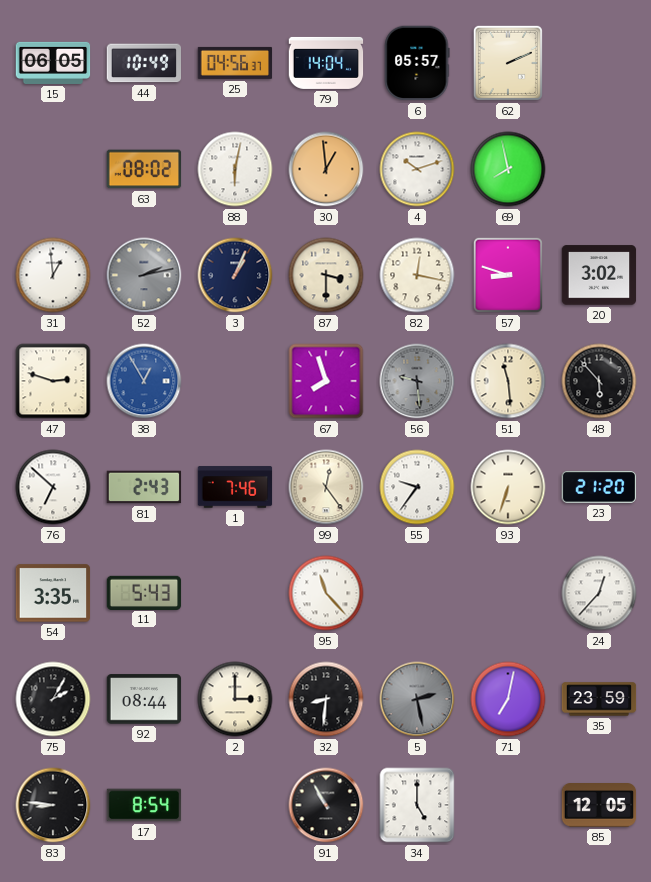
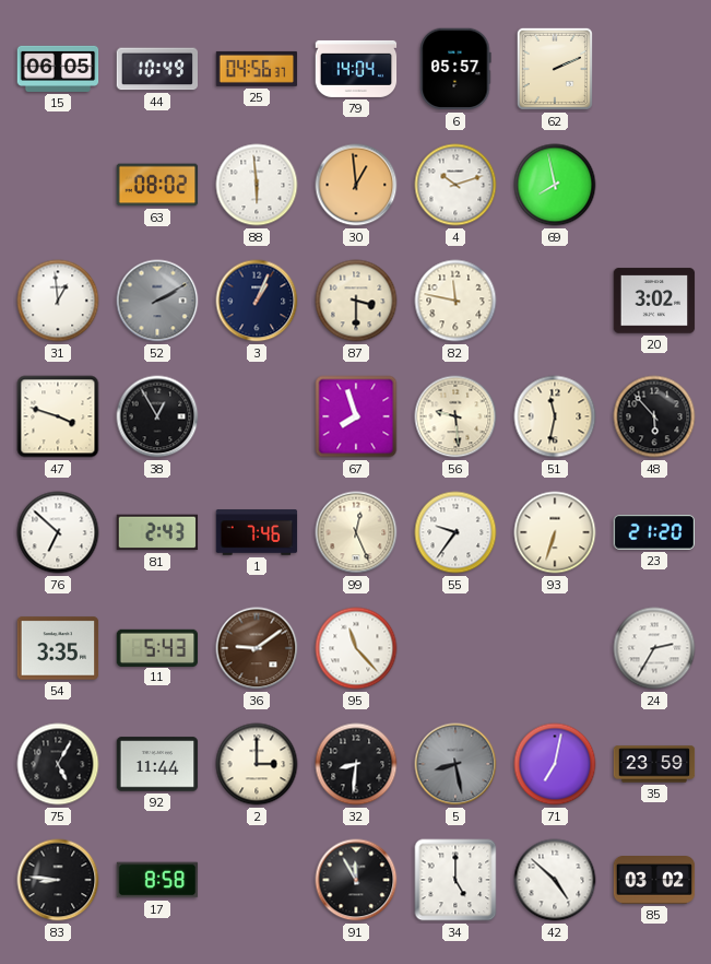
88: 6:02 -> 5:59 (257, 185)
52: 2:13 -> 2:10 (157, 301)
82: 12:17 -> 11:47 (455, 301)
57: 8:48 -> none (508, 275)
47: 2:48 -> 3:48 (58, 416)
38 dial: blue -> black (157, 416)
56 dial: grey -> cream (455, 416)
51: 11:29 -> 11:32 (555, 416)
99: 12:24 -> 12:26 (356, 532)
36: none -> 9:09 (257, 648)
24: 12:37 -> 2:35 (654, 648)
75: 2:05 -> 5:05 (58, 764)
92: 08:44 -> 11:44 (157, 764)
5: 2:28 -> 8:28 (455, 764)
17: 8:54 -> 8:58 (157, 880)
91: 10:55 -> 11:55 (356, 880)
42: none -> 4:52 (555, 880)
85: 12:05 -> 03:02 (654, 881)
